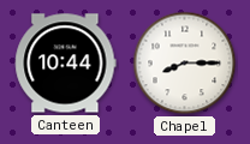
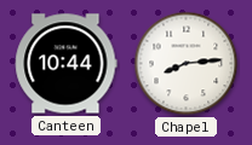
Chapel: 8:15 -> 8:14 (187, 64)
